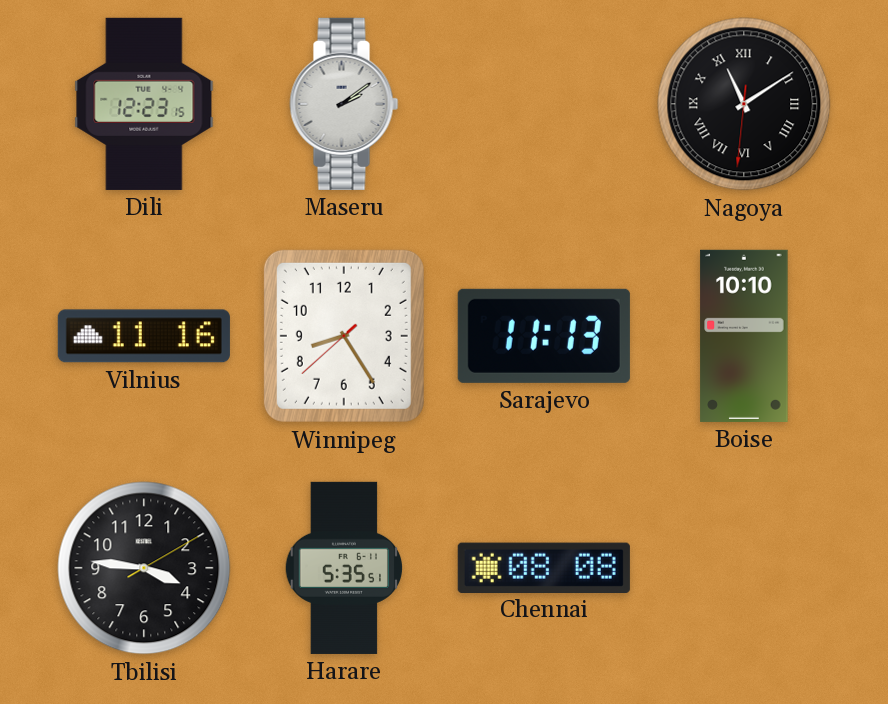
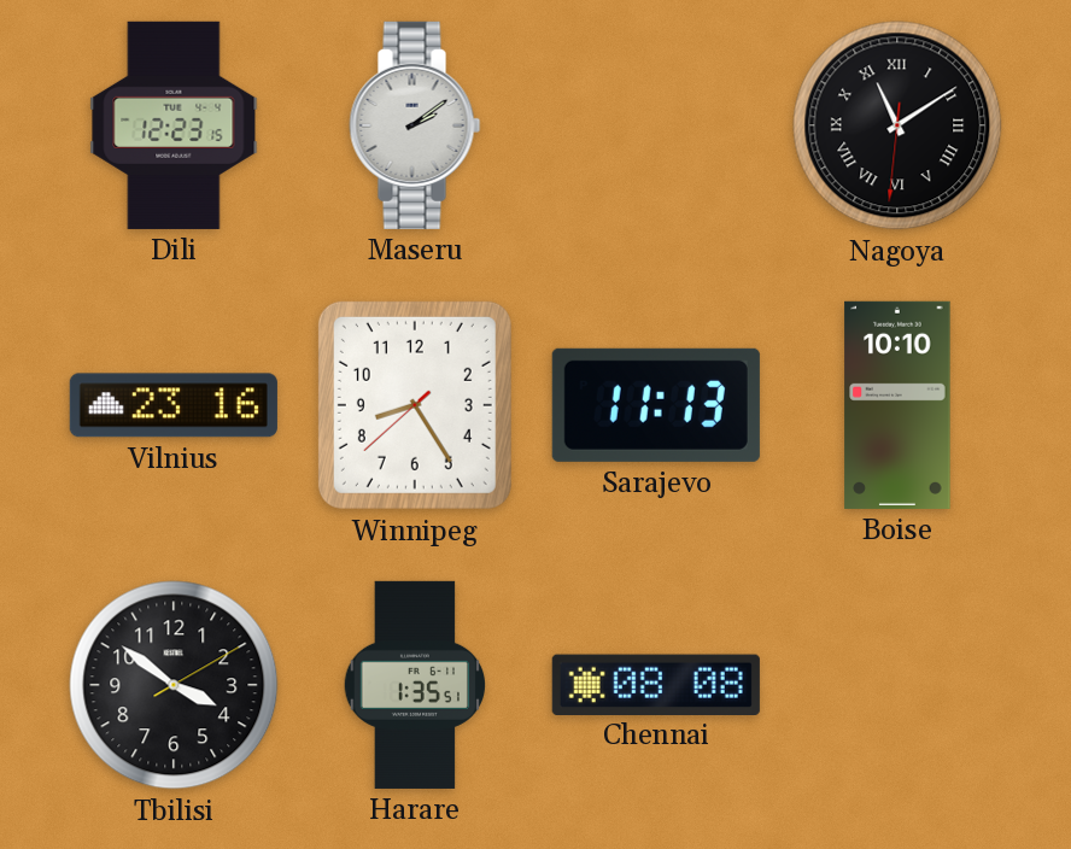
Vilnius: 11:16 -> 23:16 (174, 405)
Tbilisi: 3:46 -> 3:51 (174, 685)
Harare: 5:35 -> 1:35 (415, 685)
